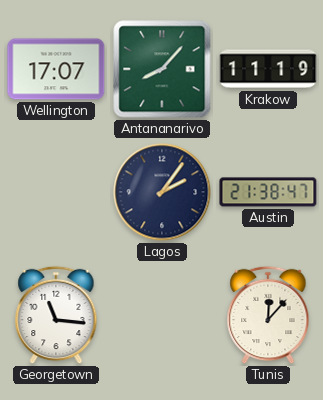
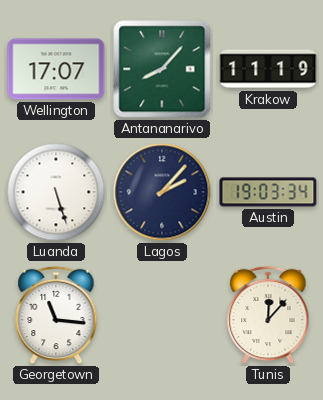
Luanda: none -> 5:27 (56, 192)
Lagos: 2:06 -> 2:07 (162, 192)
Austin: 21:38 -> 19:03 (268, 192)
